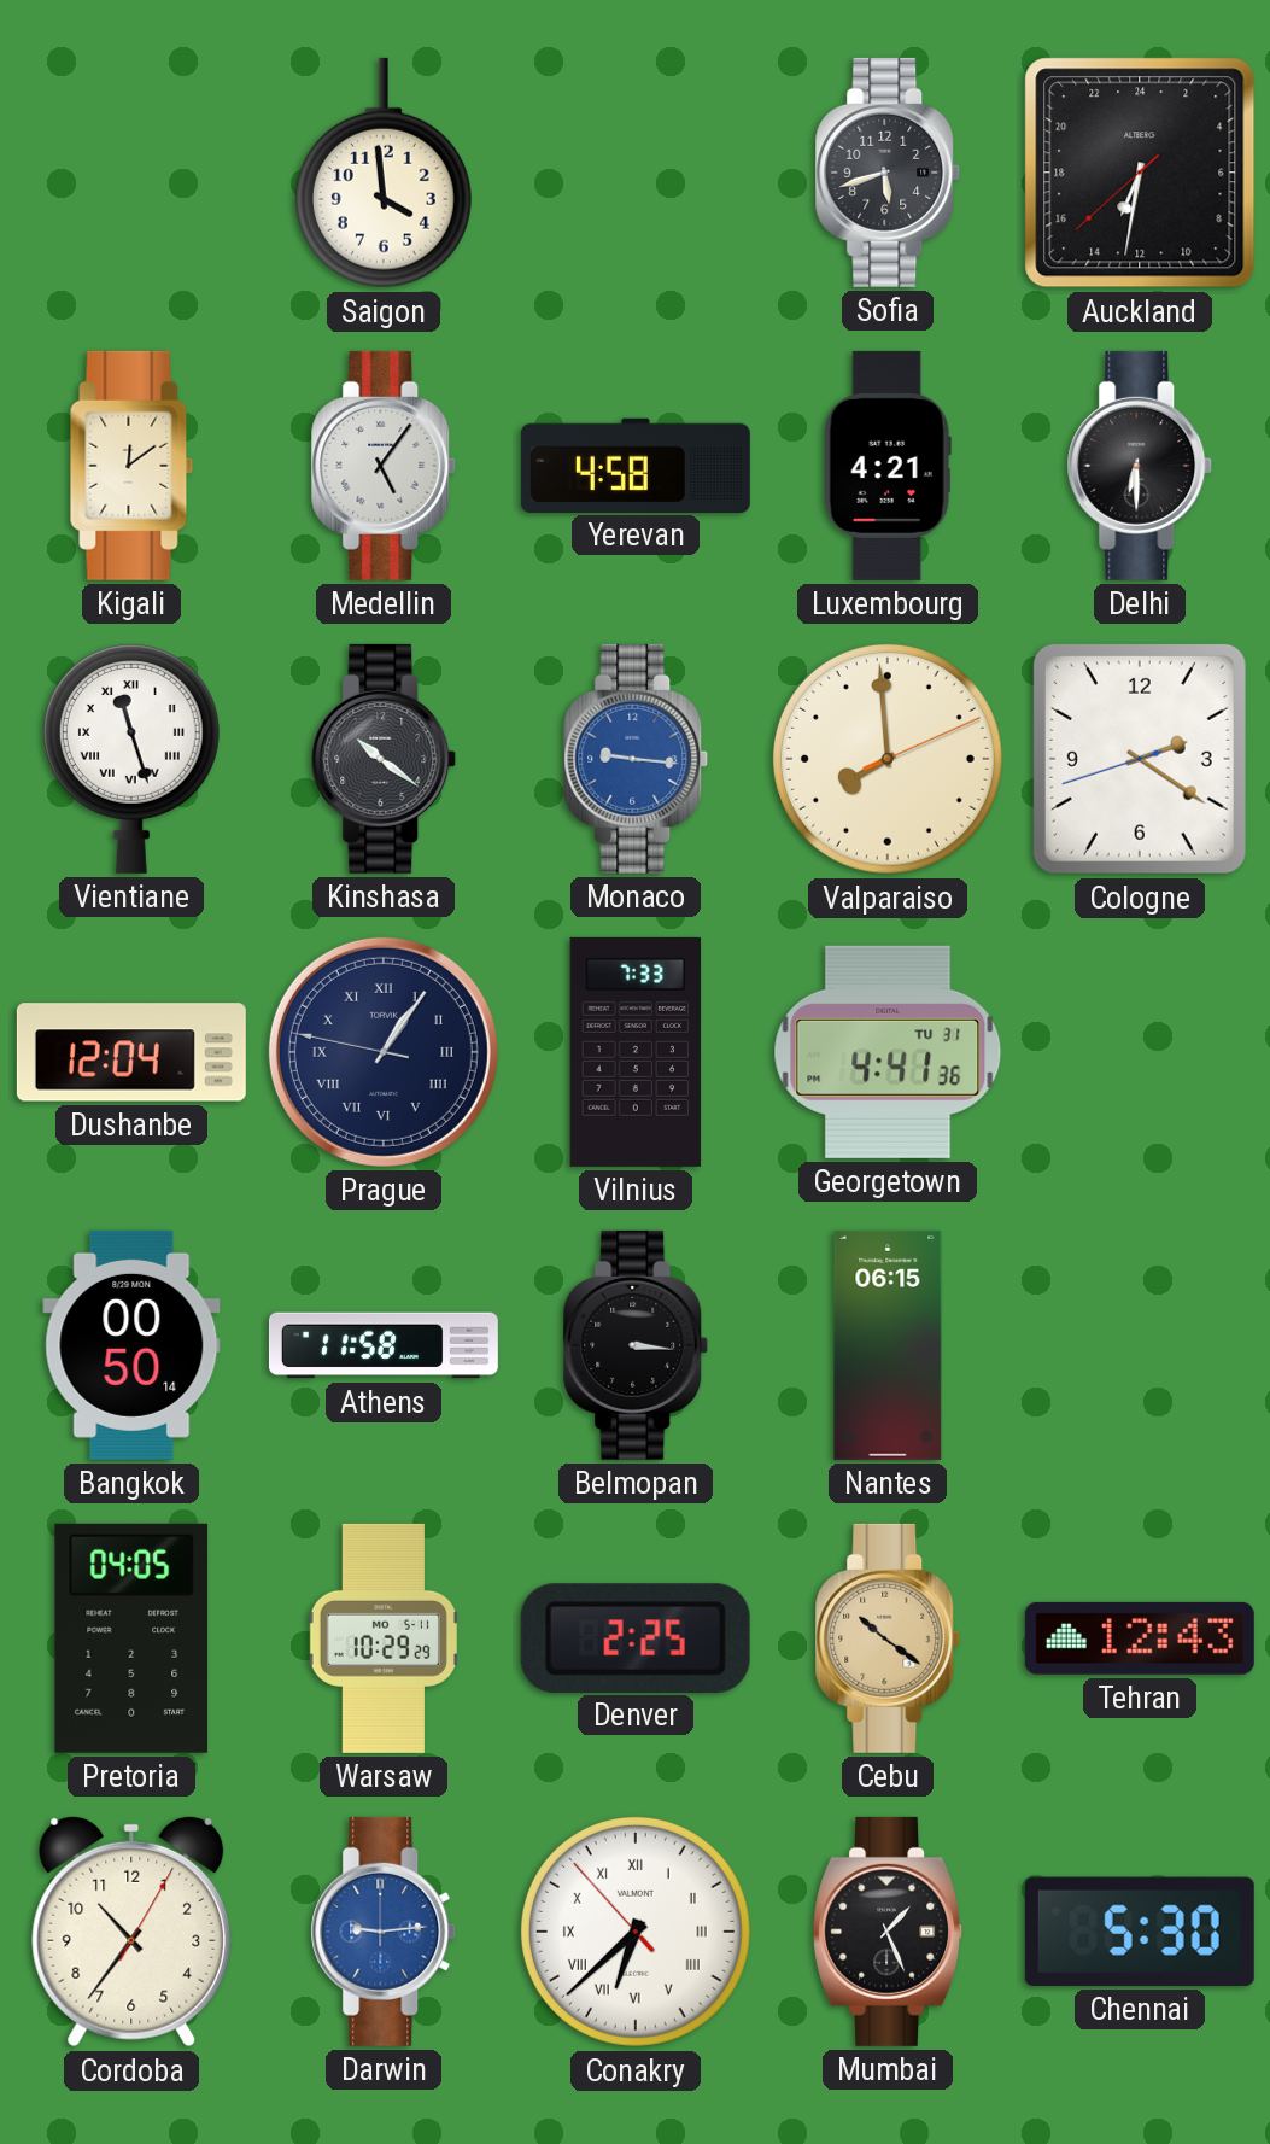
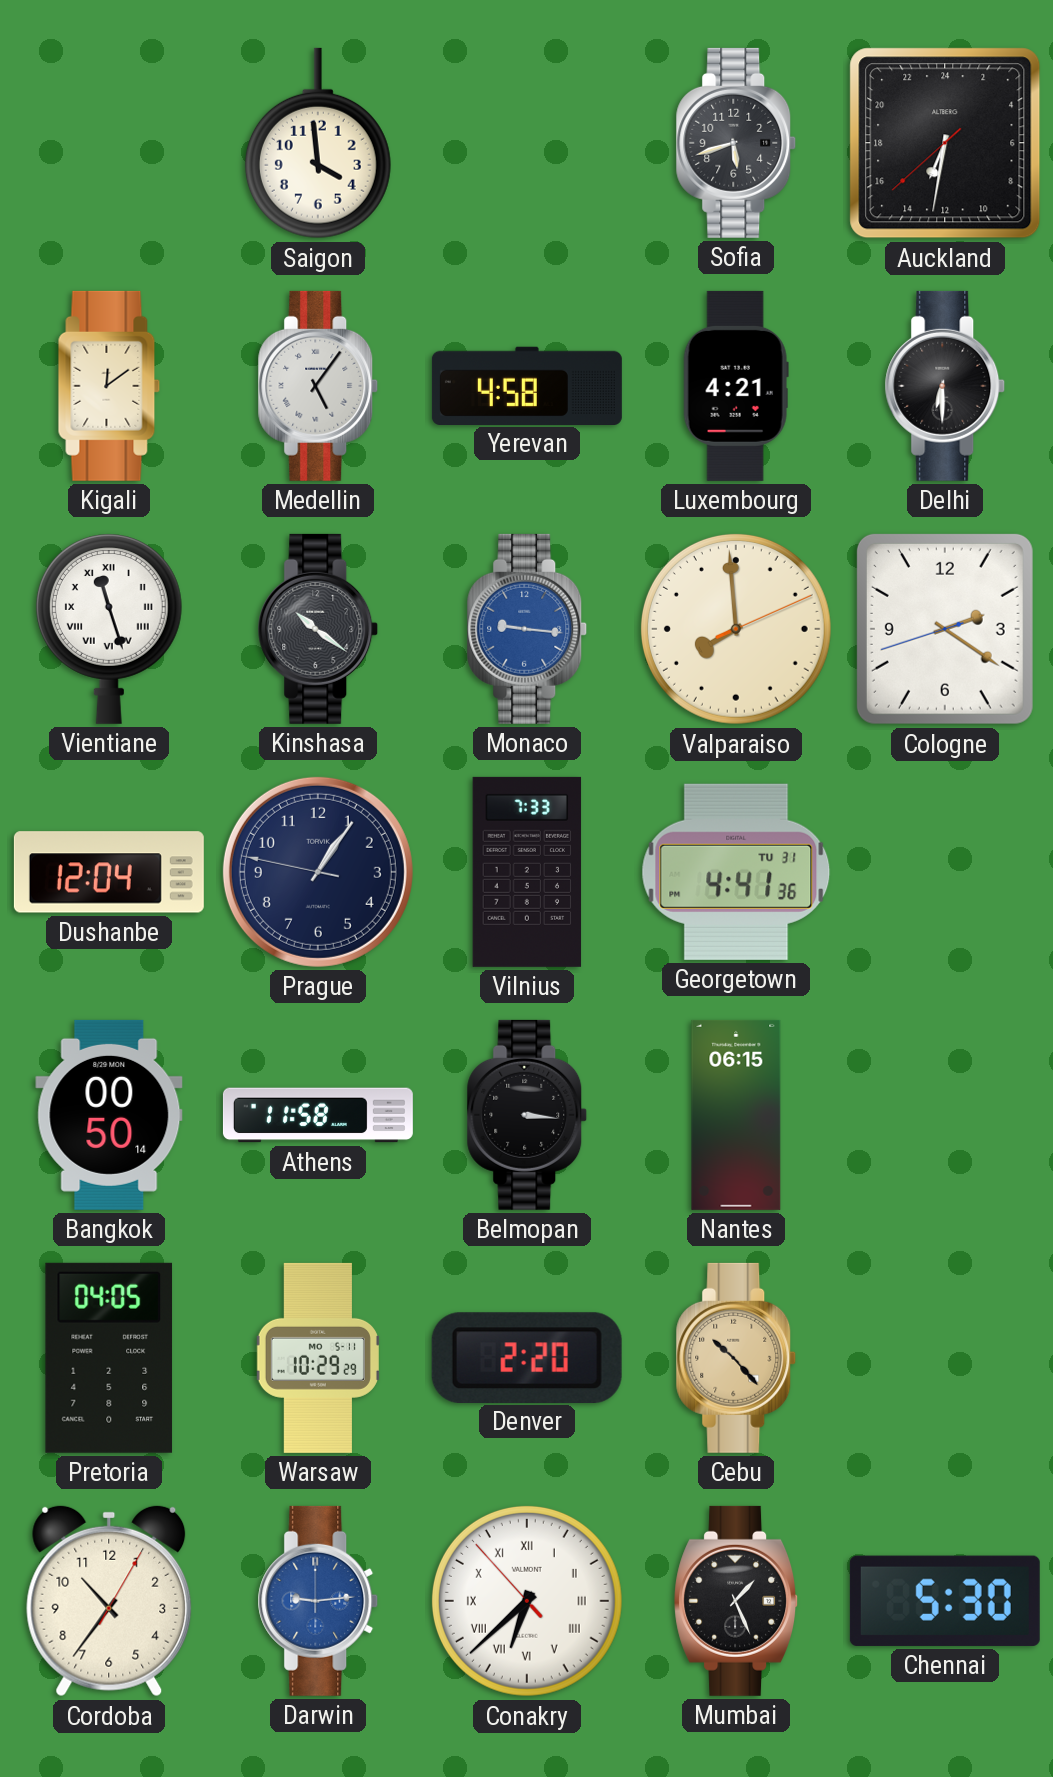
Prague numerals: Roman -> Arabic (318, 872)
Denver: 2:25 -> 2:20 (527, 1357)
Cebu: 10:21 -> 10:23 (736, 1358)
Tehran: 12:43 -> none (1140, 1638)
